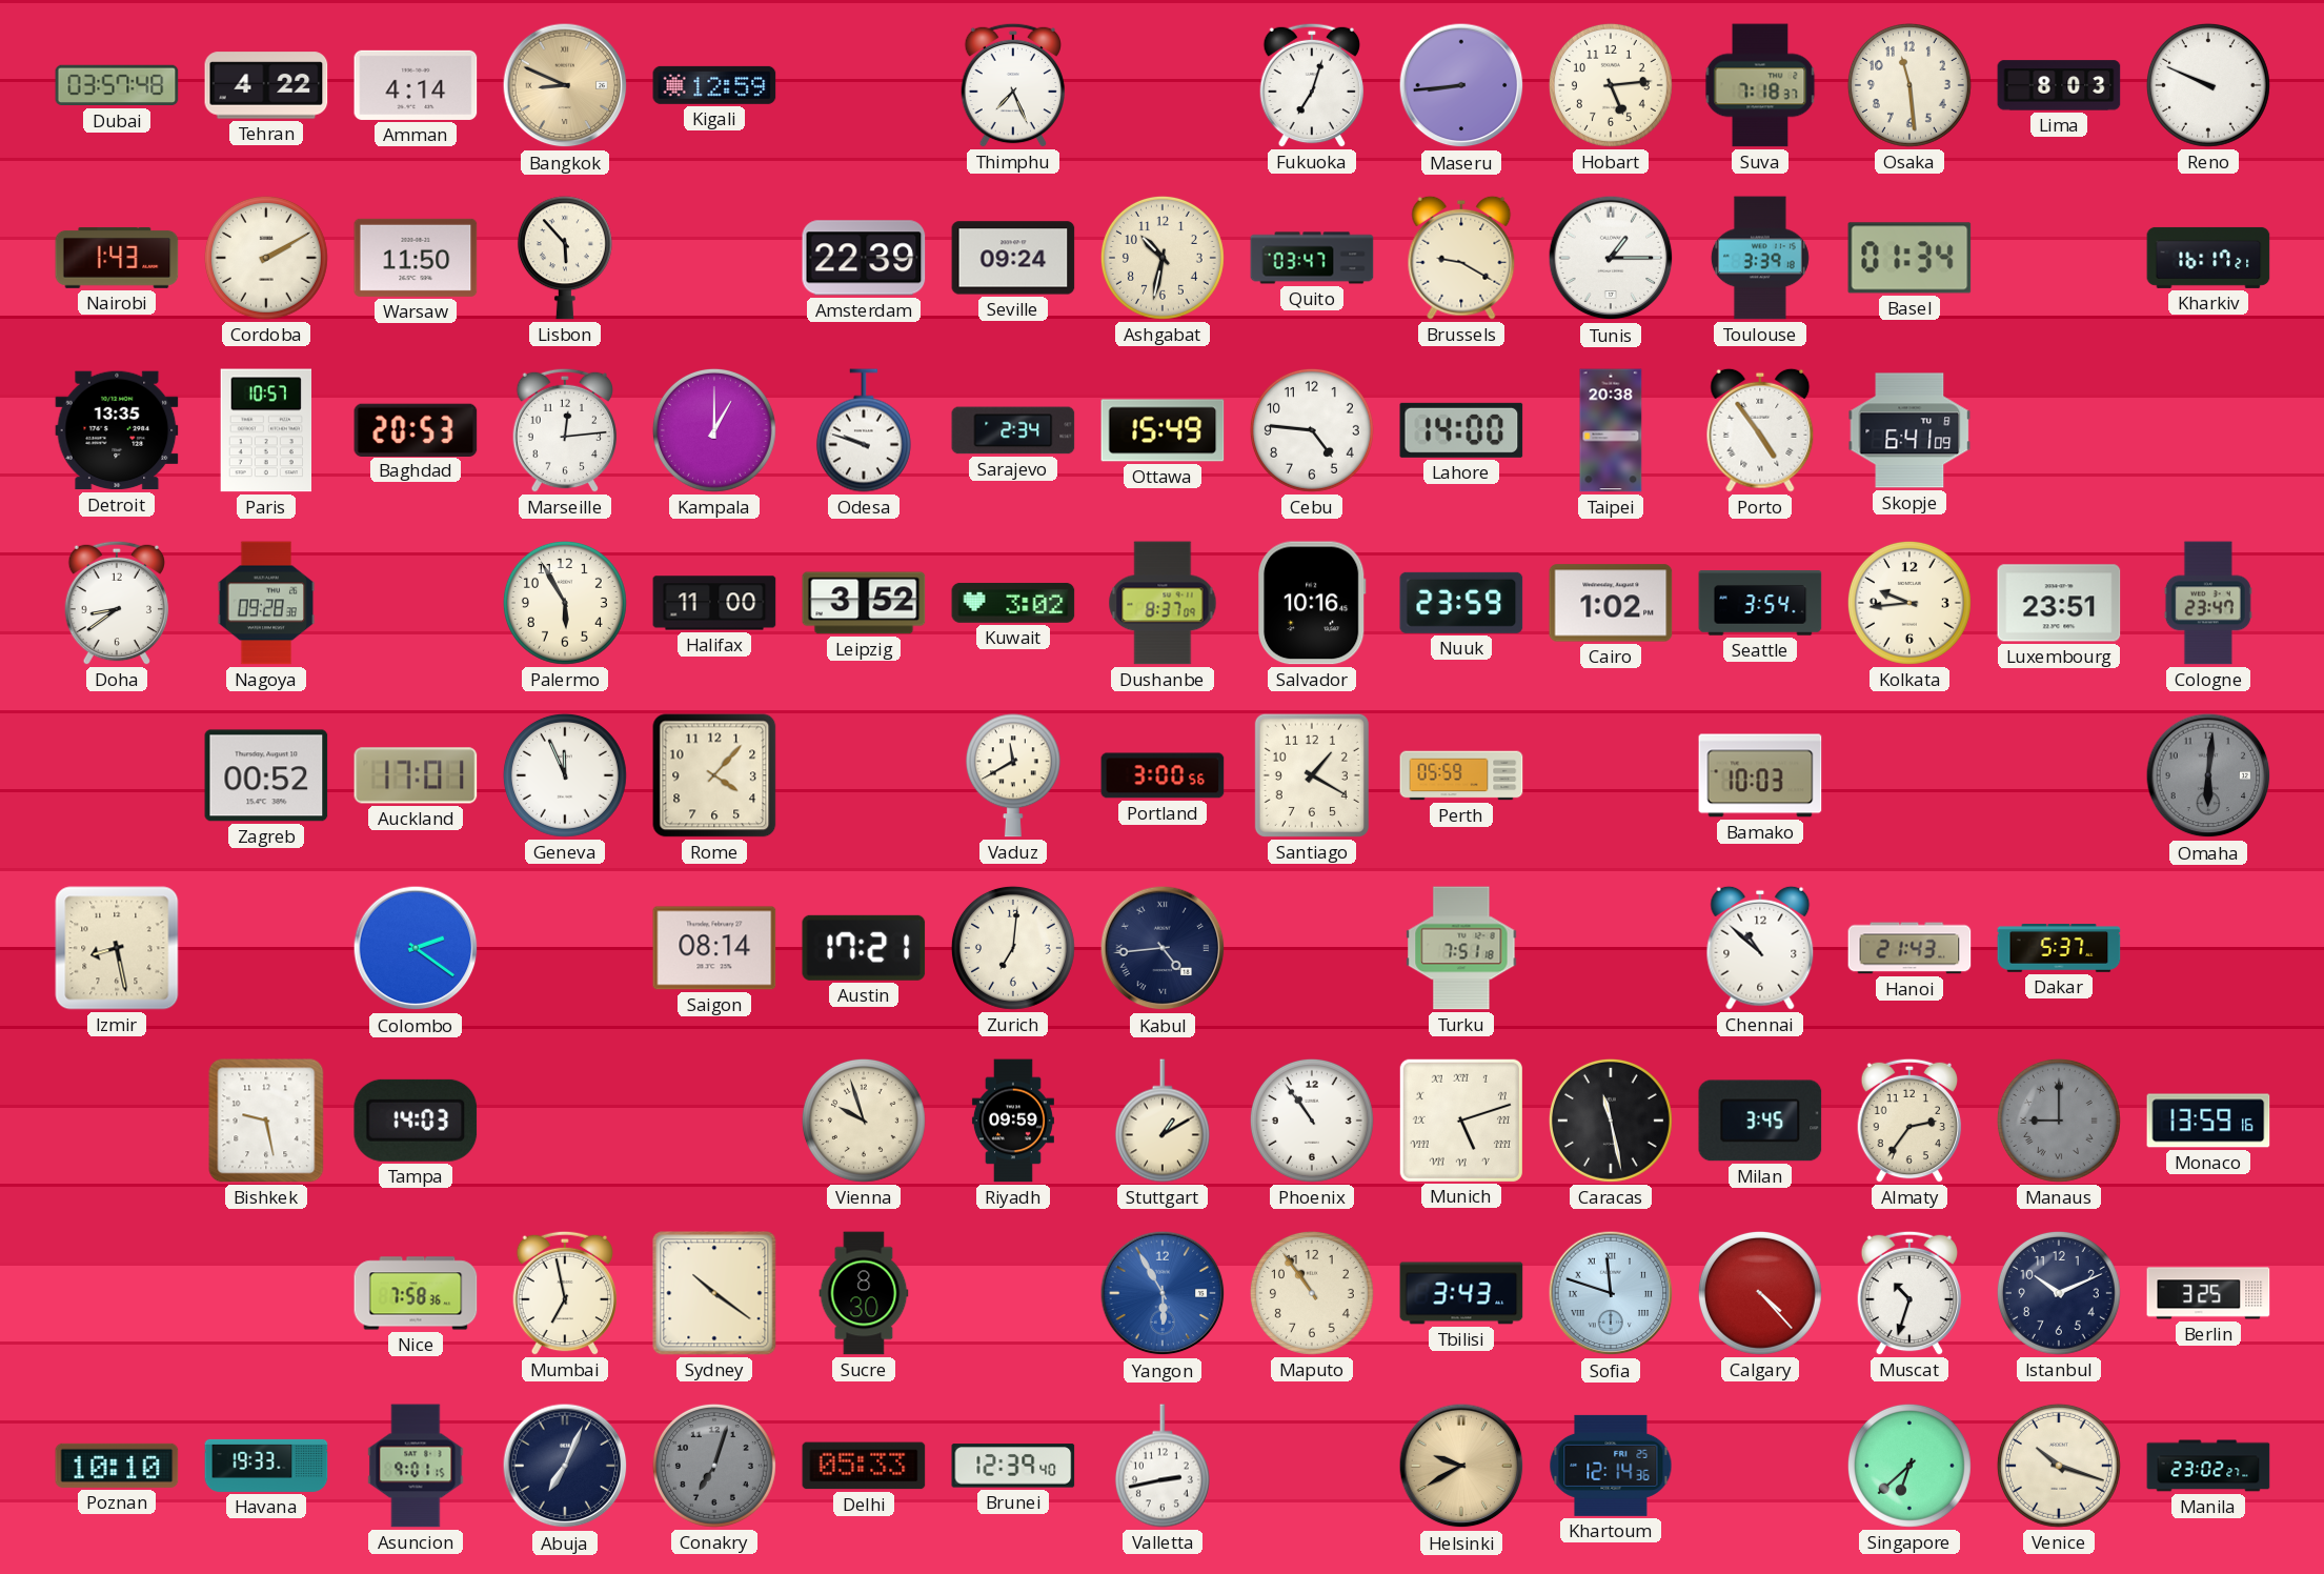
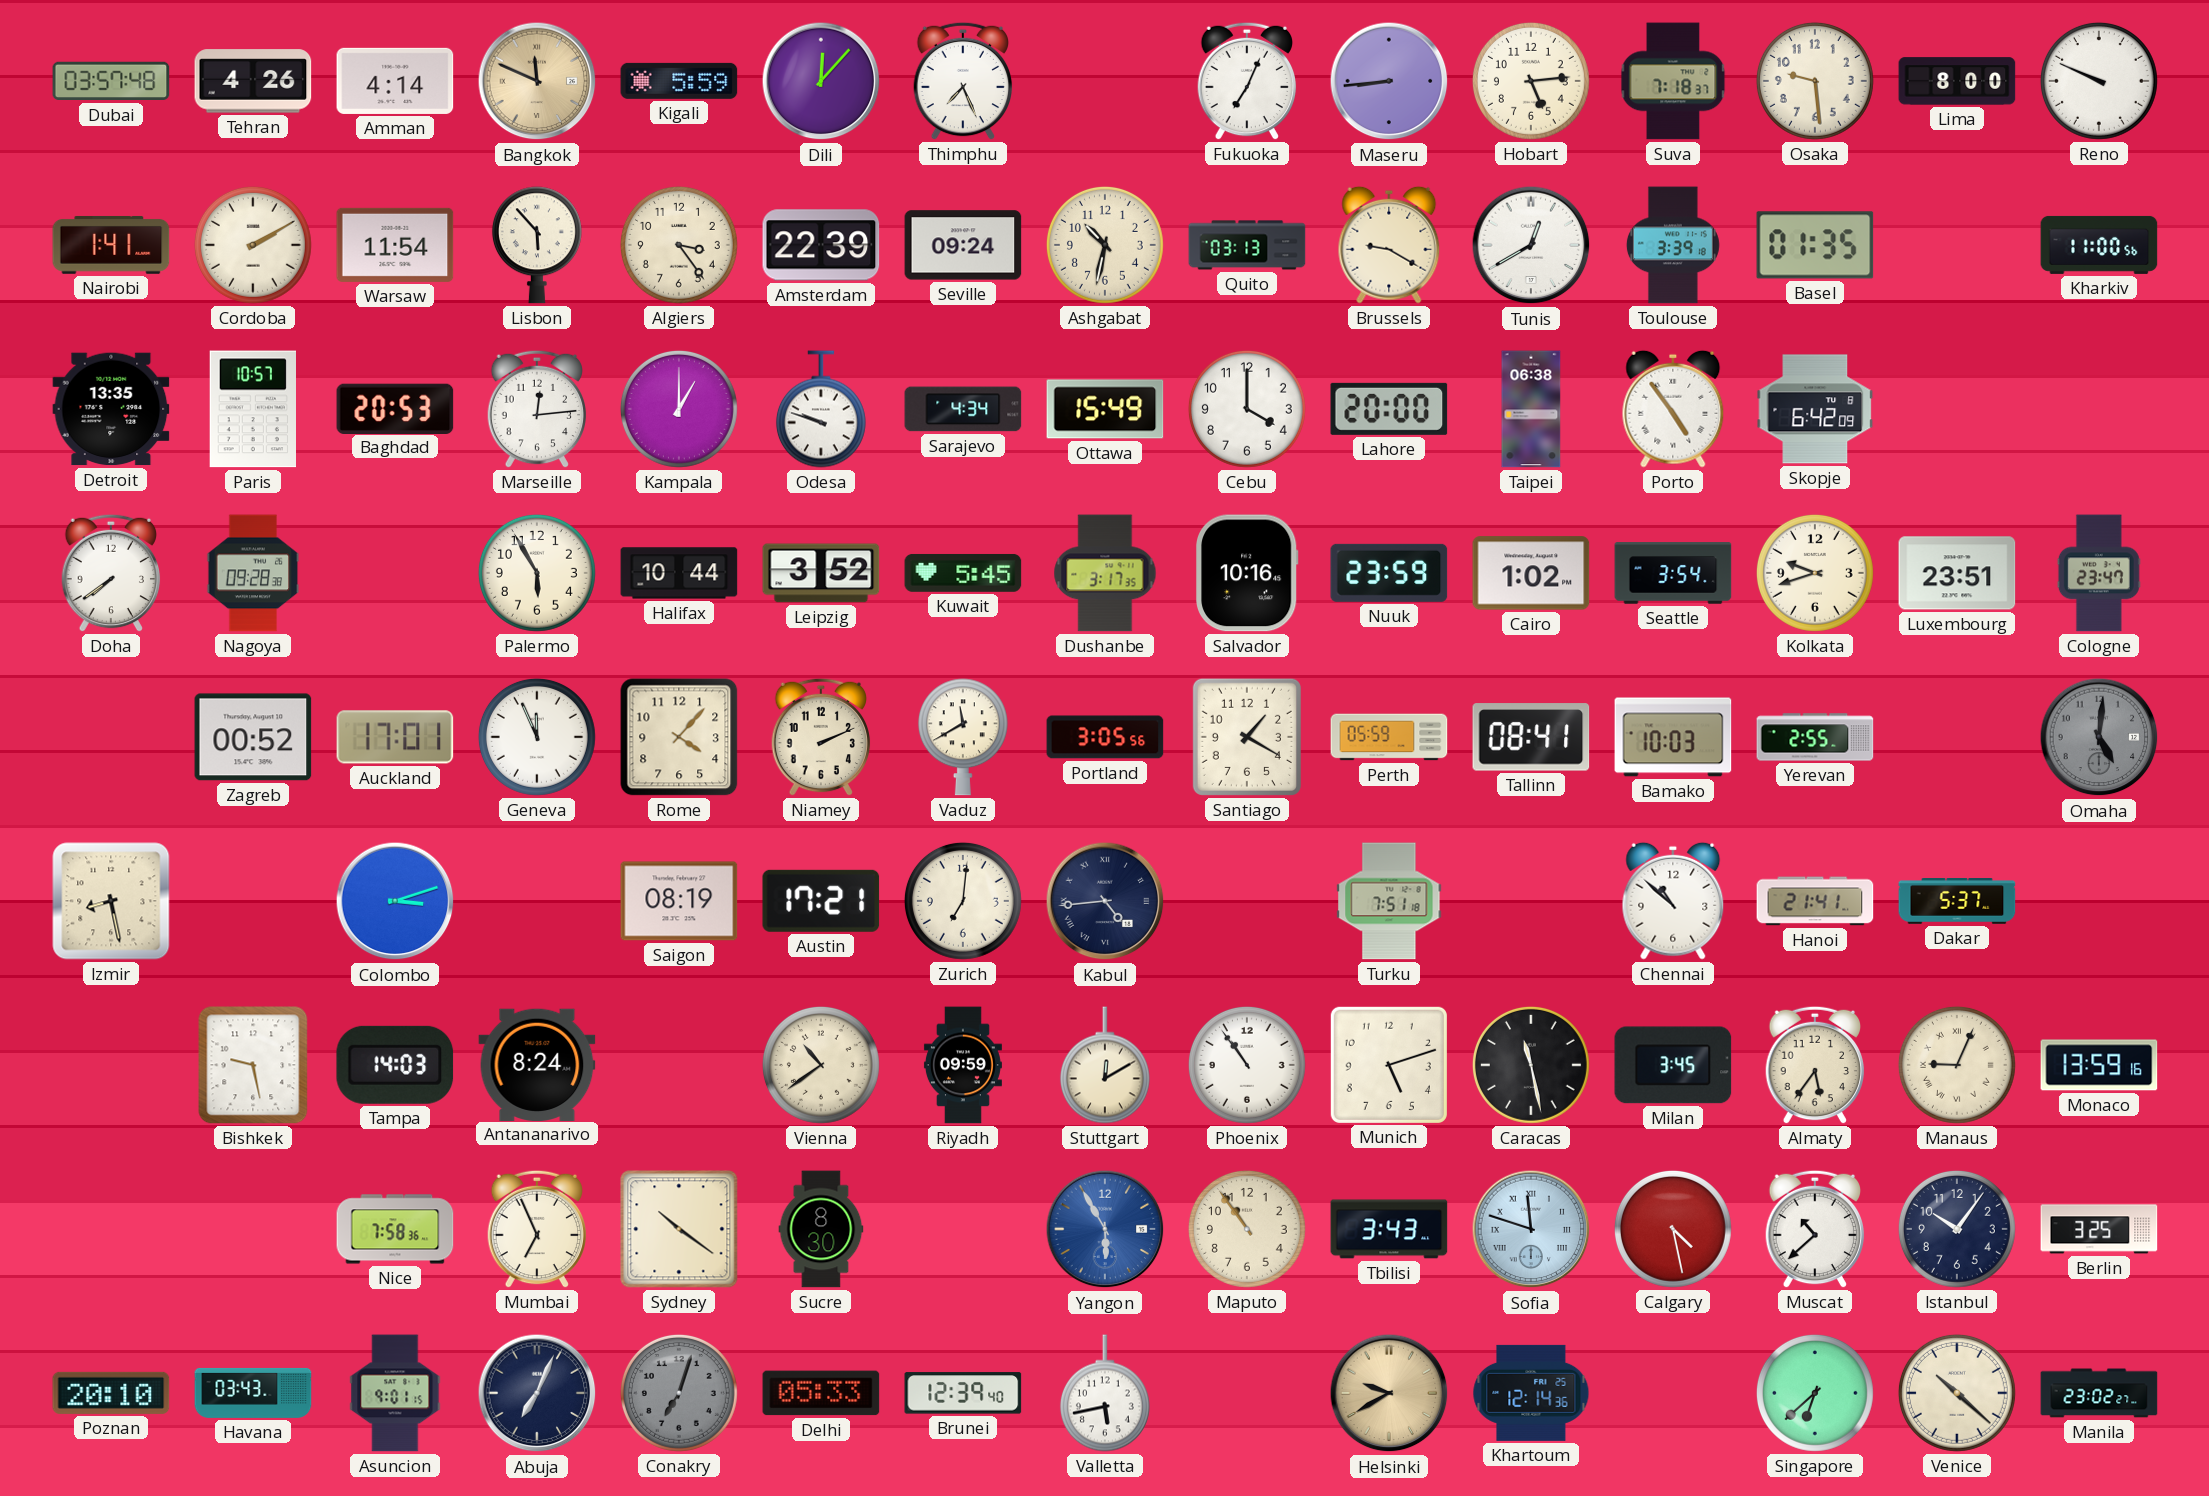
Tehran: 4:22 -> 4:26 (253, 81)
Bangkok: 8:49 -> 11:49 (537, 81)
Kigali: 12:59 -> 5:59 (679, 81)
Dili: none -> 12:07 (821, 81)
Fukuoka: 7:03 -> 7:04 (1247, 81)
Osaka: 11:29 -> 9:29 (1815, 81)
Lima: 8:03 -> 8:00 (1957, 81)
Nairobi: 1:43 -> 1:41 (111, 245)
Warsaw: 11:50 -> 11:54 (395, 245)
Algiers: none -> 3:24 (679, 245)
Quito: 03:47 -> 03:13 (1247, 245)
Tunis: 1:15 -> 12:40 (1531, 245)
Basel: 01:34 -> 01:35 (1815, 245)
Kharkiv: 16:17 -> 11:00 (2099, 245)
Sarajevo: 2:34 -> 4:34 (963, 409)
Cebu: 4:46 -> 4:00 (1247, 409)
Lahore: 14:00 -> 20:00 (1389, 409)
Taipei: 20:38 -> 06:38 (1531, 409)
Skopje: 6:41 -> 6:42 (1815, 409)
Doha: 8:39 -> 7:39 (111, 573)
Halifax: 11:00 -> 10:44 (679, 573)
Kuwait: 3:02 -> 5:45 (963, 573)
Dushanbe: 8:37 -> 3:17 (1105, 573)
Kolkata: 9:44 -> 9:42 (1815, 573)
Niamey: none -> 2:11 (821, 737)
Portland: 3:00 -> 3:05 (1105, 737)
Tallinn: none -> 08:41 (1531, 737)
Yerevan: none -> 2:55 (1815, 737)
Omaha: 6:01 -> 5:01 (2099, 737)
Colombo: 2:21 -> 3:12 (395, 901)
Saigon: 08:14 -> 08:19 (679, 901)
Hanoi: 21:43 -> 21:41 (1815, 901)
Antananarivo: none -> 8:24 (537, 1064)
Vienna: 9:57 -> 10:39 (821, 1065)
Stuttgart: 1:10 -> 12:10 (1105, 1065)
Munich numerals: Roman -> Arabic (1389, 1065)
Almaty: 2:36 -> 5:36 (1815, 1065)
Manaus: 9:00 -> 9:04 (1957, 1065)
Manaus dial: grey -> cream (1957, 1065)
Mumbai: 6:58 -> 6:56 (537, 1229)
Calgary: 4:23 -> 4:28 (1673, 1229)
Muscat: 10:33 -> 10:38 (1815, 1229)
Istanbul: 10:11 -> 10:06 (1957, 1229)
Poznan: 10:10 -> 20:10 (111, 1393)
Havana: 19:33 -> 03:43 (253, 1393)
Valletta: 2:43 -> 5:43 (1105, 1393)
Venice: 10:18 -> 10:22 (1957, 1393)
